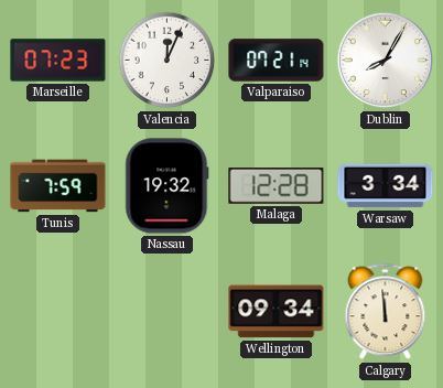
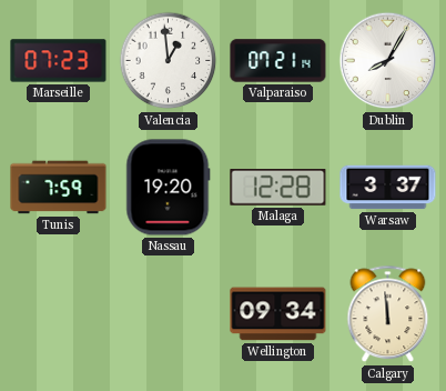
Valencia: 12:04 -> 12:59 (169, 61)
Nassau: 19:32 -> 19:20 (169, 188)
Warsaw: 3:34 -> 3:37 (388, 188)
